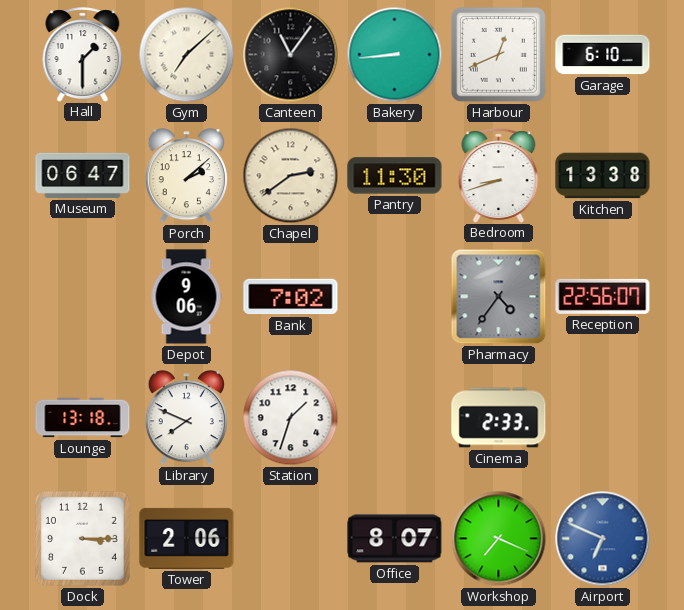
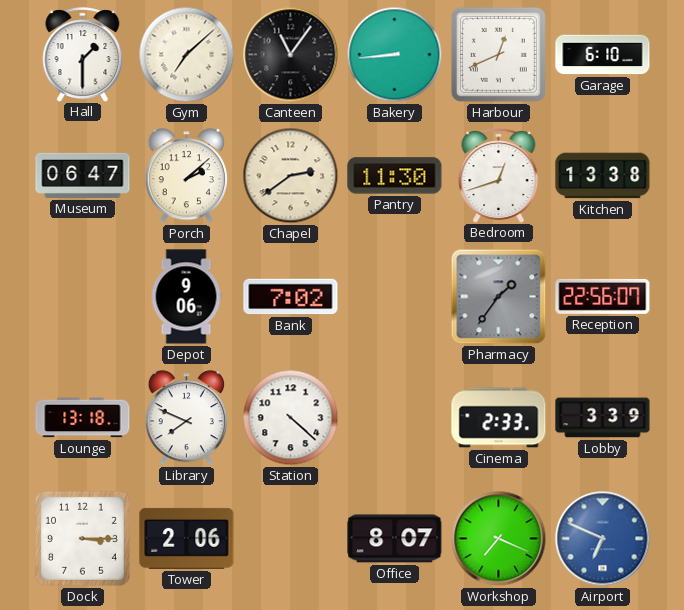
Bedroom: 8:42 -> 12:42 (499, 175)
Pharmacy: 4:36 -> 1:36 (499, 297)
Station: 1:33 -> 4:22 (291, 418)
Lobby: none -> 3:39 (603, 418)
